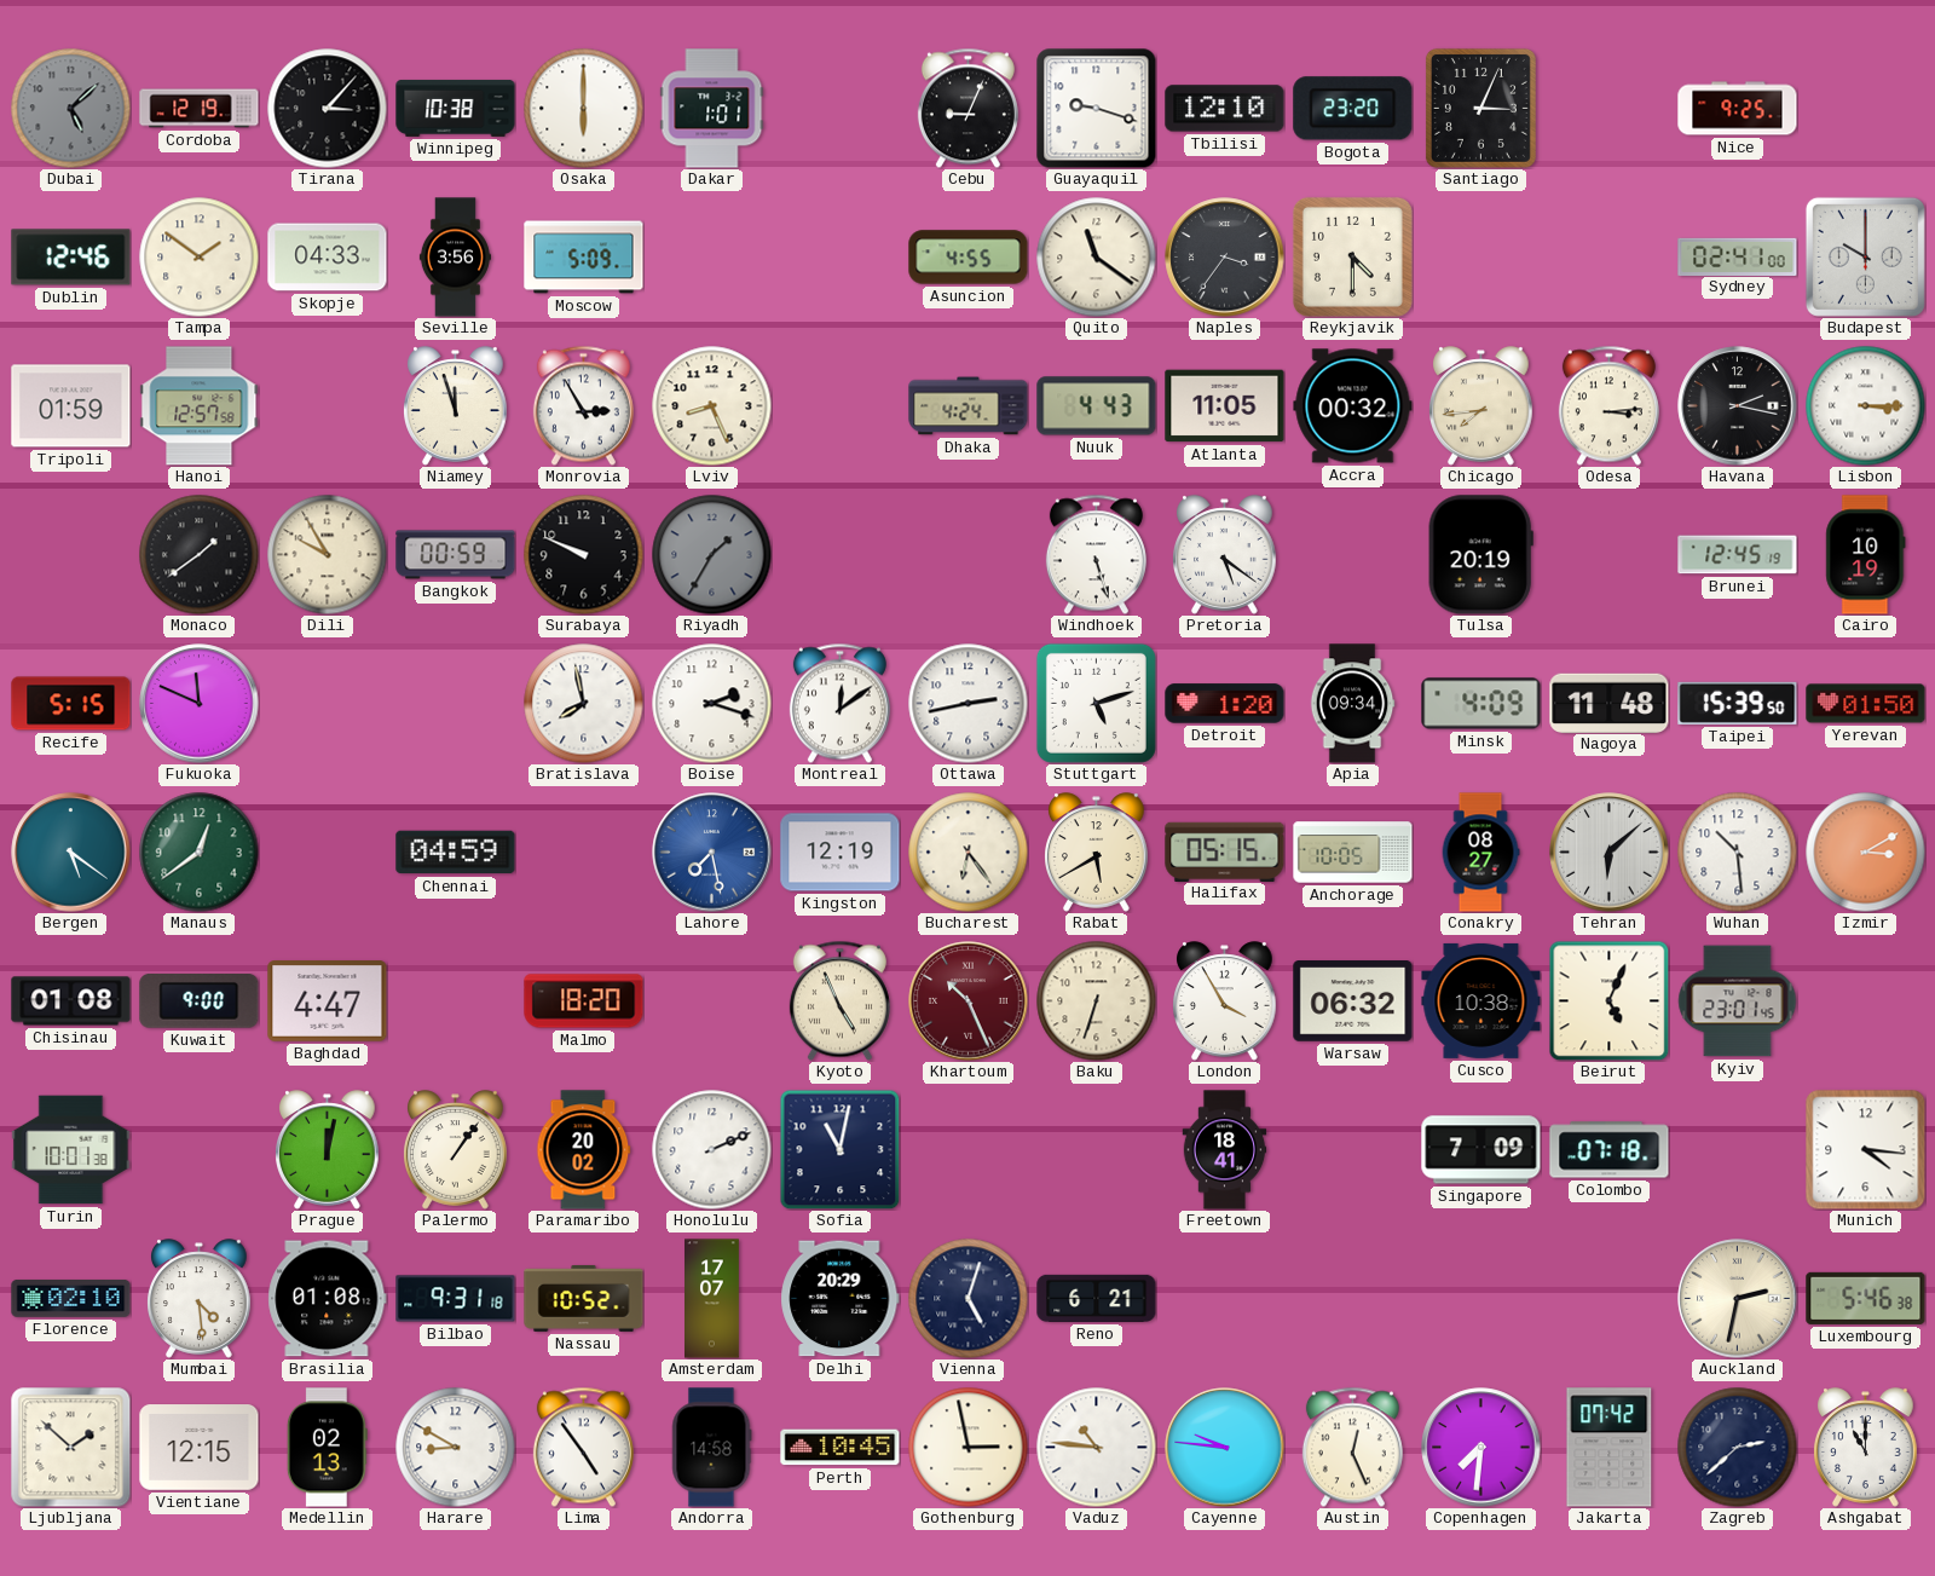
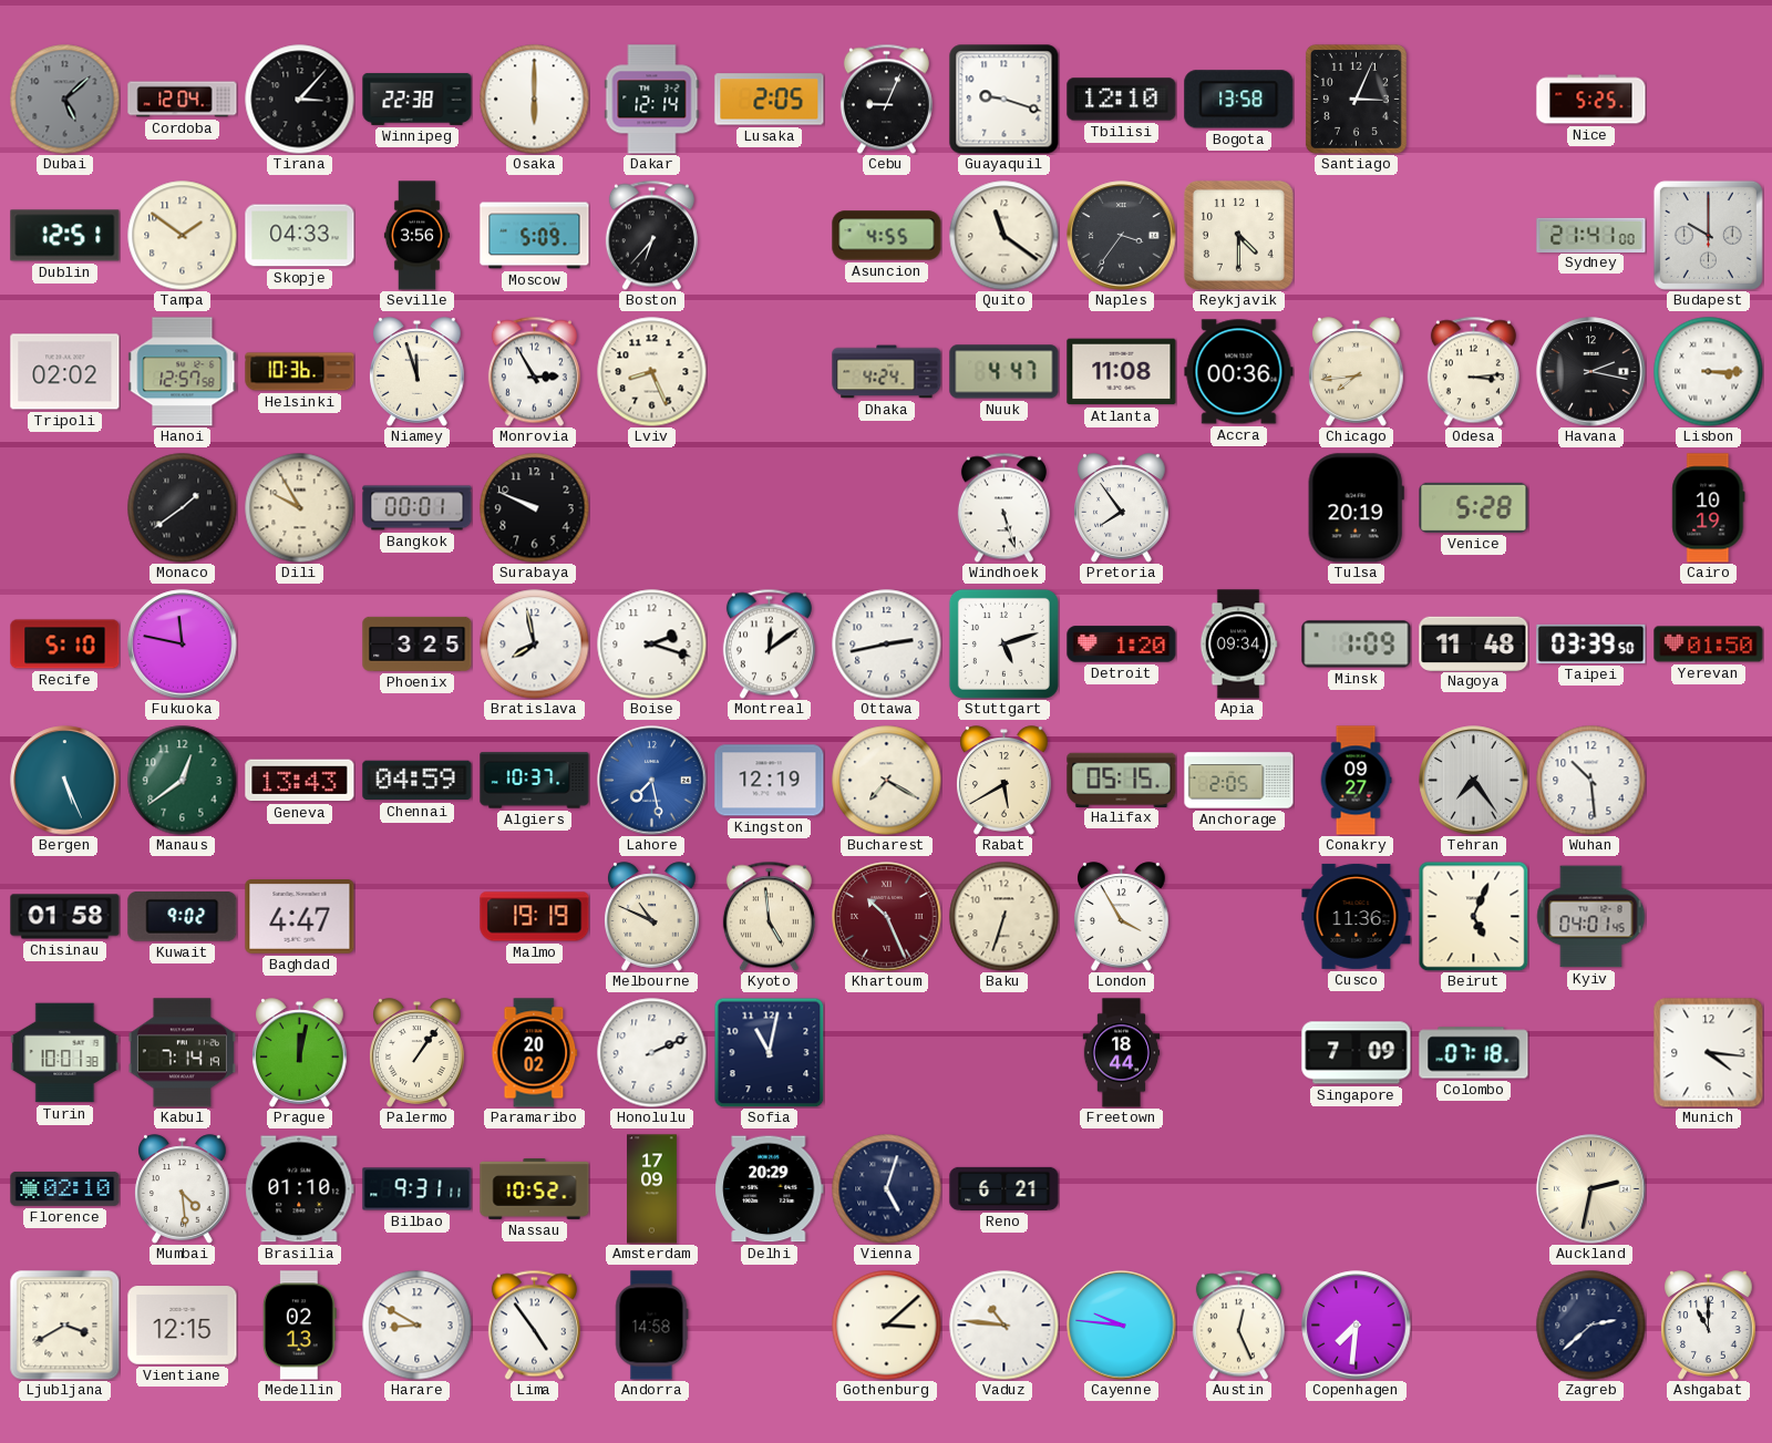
Cordoba: 12:19 -> 12:04 (183, 100)
Winnipeg: 10:38 -> 22:38 (418, 99)
Dakar: 1:01 -> 12:14 (652, 100)
Lusaka: none -> 2:05 (770, 100)
Bogota: 23:20 -> 13:58 (1239, 100)
Nice: 9:25 -> 5:25 (1591, 100)
Dublin: 12:46 -> 12:51 (65, 236)
Boston: none -> 6:37 (651, 235)
Sydney: 02:41 -> 21:41 (1591, 235)
Tripoli: 01:59 -> 02:02 (65, 372)
Helsinki: none -> 10:36 (300, 372)
Nuuk: 4:43 -> 4:47 (1005, 372)
Atlanta: 11:05 -> 11:08 (1122, 372)
Accra: 00:32 -> 00:36 (1239, 372)
Bangkok: 00:59 -> 00:01 (418, 508)
Riyadh: 1:35 -> none (712, 555)
Pretoria: 5:21 -> 7:54 (1122, 508)
Venice: none -> 5:28 (1474, 507)
Brunei: 12:45 -> none (1738, 555)
Recife: 5:15 -> 5:10 (65, 645)
Fukuoka: 11:49 -> 11:47 (183, 645)
Phoenix: none -> 3:25 (418, 643)
Minsk: 4:09 -> 1:09 (1357, 645)
Taipei: 15:39 -> 03:39 (1591, 643)
Bergen: 5:21 -> 5:26 (65, 781)
Geneva: none -> 13:43 (300, 781)
Algiers: none -> 10:37 (535, 781)
Bucharest: 6:24 -> 7:20 (887, 781)
Anchorage: 10:05 -> 2:05 (1239, 781)
Conakry: 08:27 -> 09:27 (1356, 781)
Tehran: 6:08 -> 7:24 (1474, 781)
Izmir: 3:10 -> none (1866, 853)
Chisinau: 01:08 -> 01:58 (65, 917)
Kuwait: 9:00 -> 9:02 (183, 917)
Malmo: 18:20 -> 19:19 (535, 917)
Melbourne: none -> 10:49 (652, 917)
Kyoto: 4:56 -> 4:59 (769, 916)
Warsaw: 06:32 -> none (1353, 1001)
Cusco: 10:38 -> 11:36 (1357, 916)
Kyiv: 23:01 -> 04:01 (1591, 917)
Kabul: none -> 7:14 (182, 1053)
Freetown: 18:41 -> 18:44 (1122, 1053)
Brasilia: 01:08 -> 01:10 (300, 1189)
Bilbao: 9:31:18 -> 9:31:11 (418, 1189)
Amsterdam: 17:07 -> 17:09 (652, 1189)
Luxembourg: 5:46 -> none (1866, 1298)
Ljubljana: 1:52 -> 3:40 (64, 1325)
Perth: 10:45 -> none (841, 1448)
Gothenburg: 2:58 -> 3:08 (887, 1326)
Jakarta: 07:42 -> none (1610, 1448)
